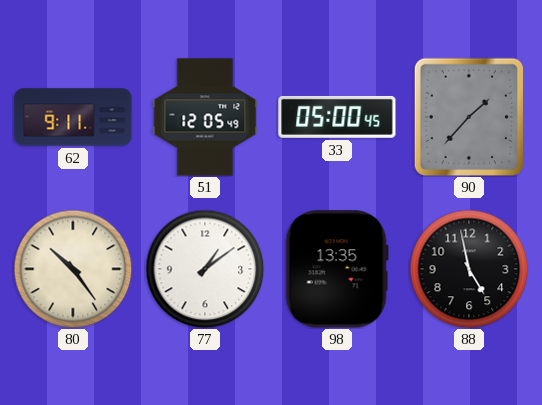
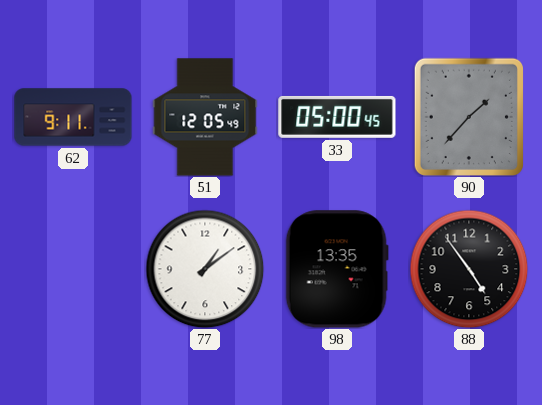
80: 10:24 -> none (73, 269)
88: 4:58 -> 4:54 (469, 269)
